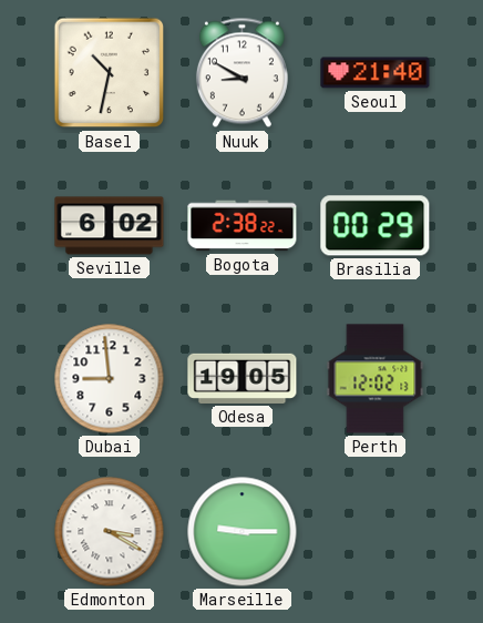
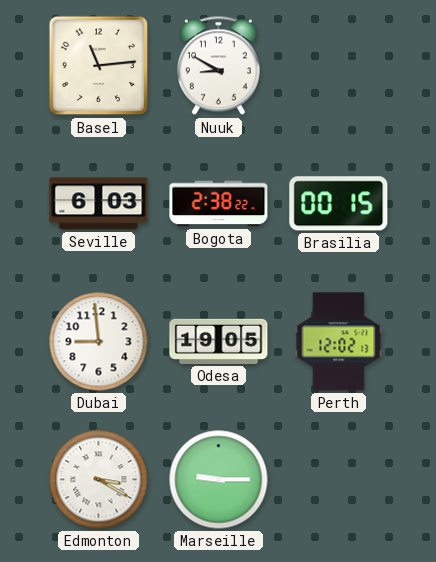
Basel: 10:32 -> 11:14 (99, 66)
Seoul: 21:40 -> none (376, 73)
Seville: 6:02 -> 6:03 (99, 204)
Brasilia: 00:29 -> 00:15 (339, 204)
